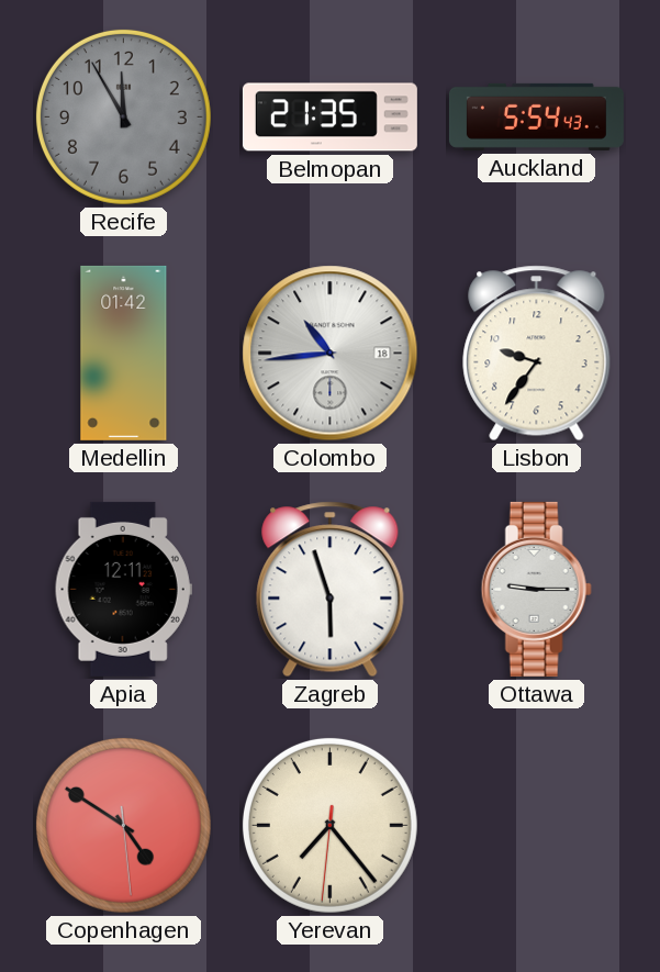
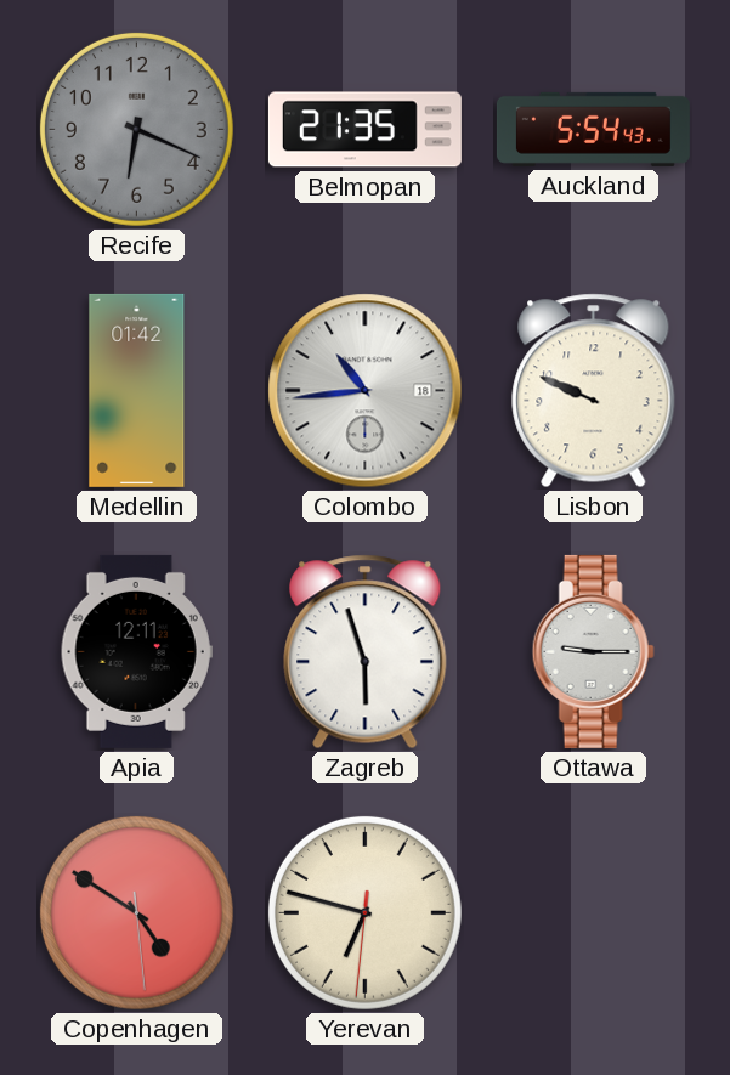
Recife: 11:55 -> 6:19 (136, 129)
Lisbon: 9:36 -> 9:49 (594, 391)
Yerevan: 7:23 -> 6:47 (364, 912)
